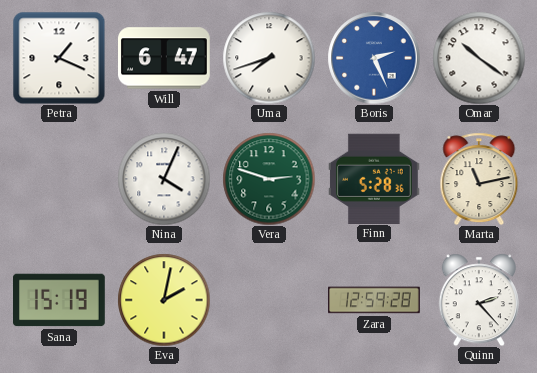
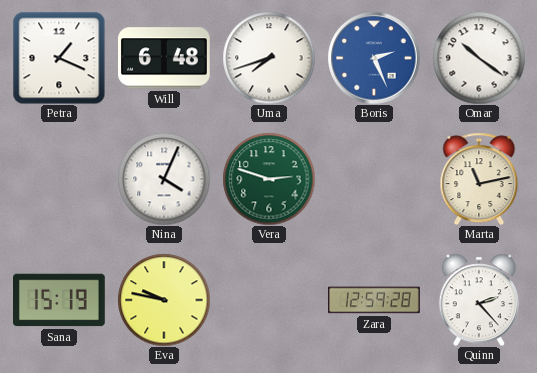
Will: 6:47 -> 6:48 (165, 58)
Finn: 5:28 -> none (374, 178)
Eva: 2:02 -> 9:47 (164, 300)
